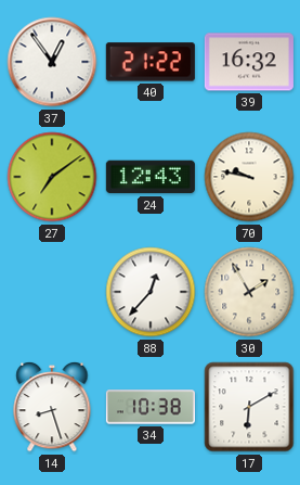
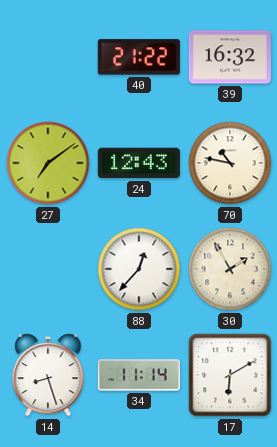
37: 12:54 -> none (52, 62)
70: 9:47 -> 10:47 (230, 163)
34: 10:38 -> 11:14 (139, 375)
